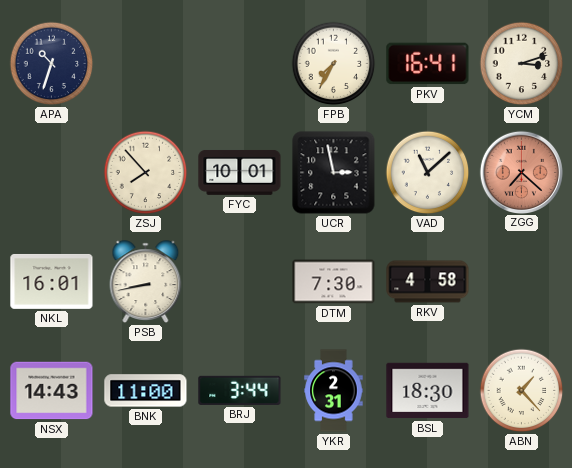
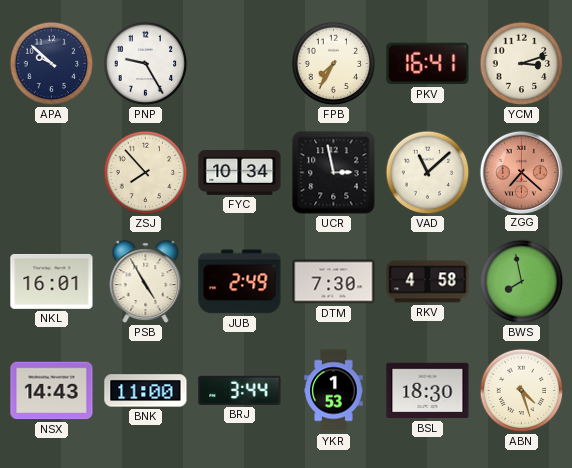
APA: 10:33 -> 9:52 (52, 64)
PNP: none -> 9:25 (146, 64)
FYC: 10:01 -> 10:34 (240, 172)
PSB: 8:43 -> 4:55 (146, 282)
JUB: none -> 2:49 (240, 282)
BWS: none -> 7:58 (522, 282)
YKR: 2:31 -> 1:53 (334, 391)
ABN: 1:23 -> 4:27 (522, 391)
